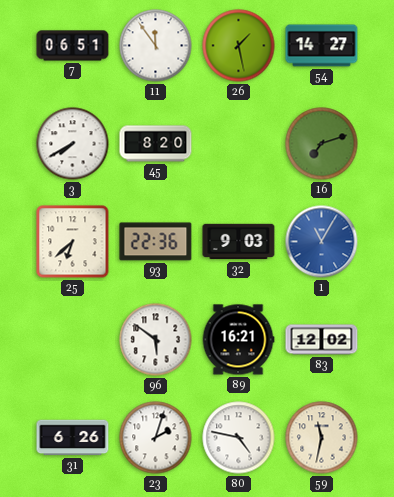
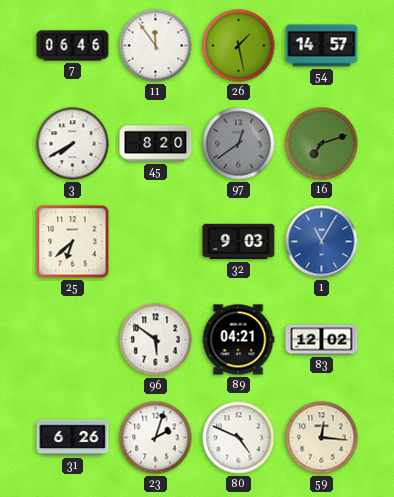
7: 06:51 -> 06:46 (73, 46)
54: 14:27 -> 14:57 (322, 46)
97: none -> 12:39 (239, 144)
93: 22:36 -> none (156, 242)
89: 16:21 -> 04:21 (238, 340)
80: 4:47 -> 4:49 (239, 438)
59: 11:32 -> 12:16 (322, 438)
